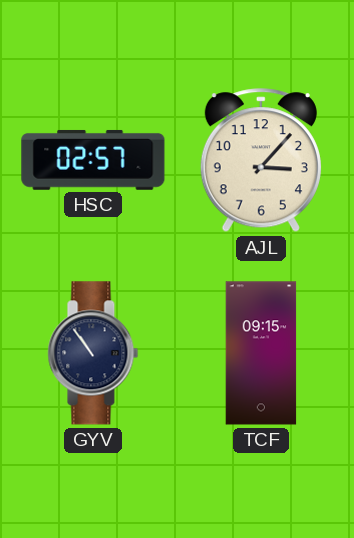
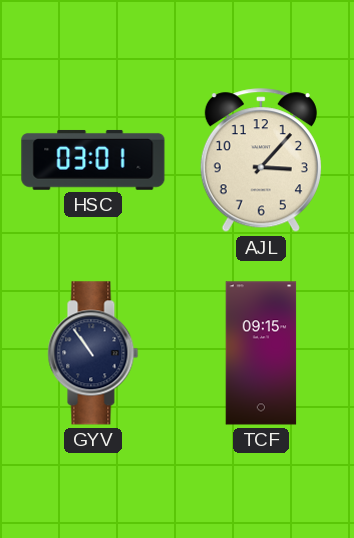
HSC: 02:57 -> 03:01 (93, 160)
